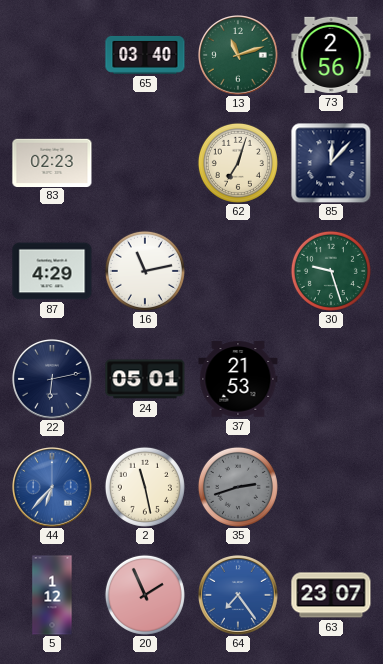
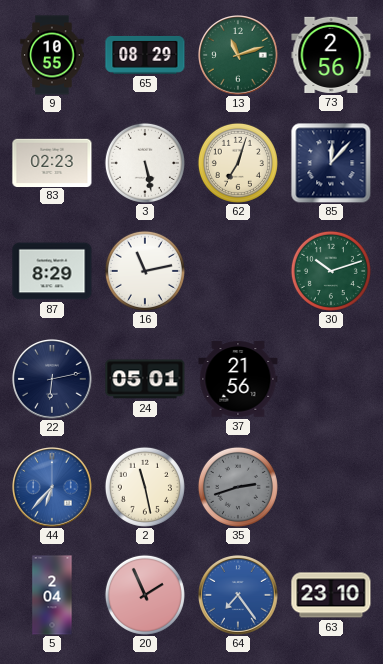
9: none -> 10:55 (52, 55)
65: 03:40 -> 08:29 (145, 55)
3: none -> 5:28 (145, 163)
87: 4:29 -> 8:29 (52, 271)
30: 9:27 -> 10:12 (331, 271)
37: 21:53 -> 21:56 (238, 379)
5: 1:12 -> 2:04 (52, 595)
63: 23:07 -> 23:10 (331, 595)
